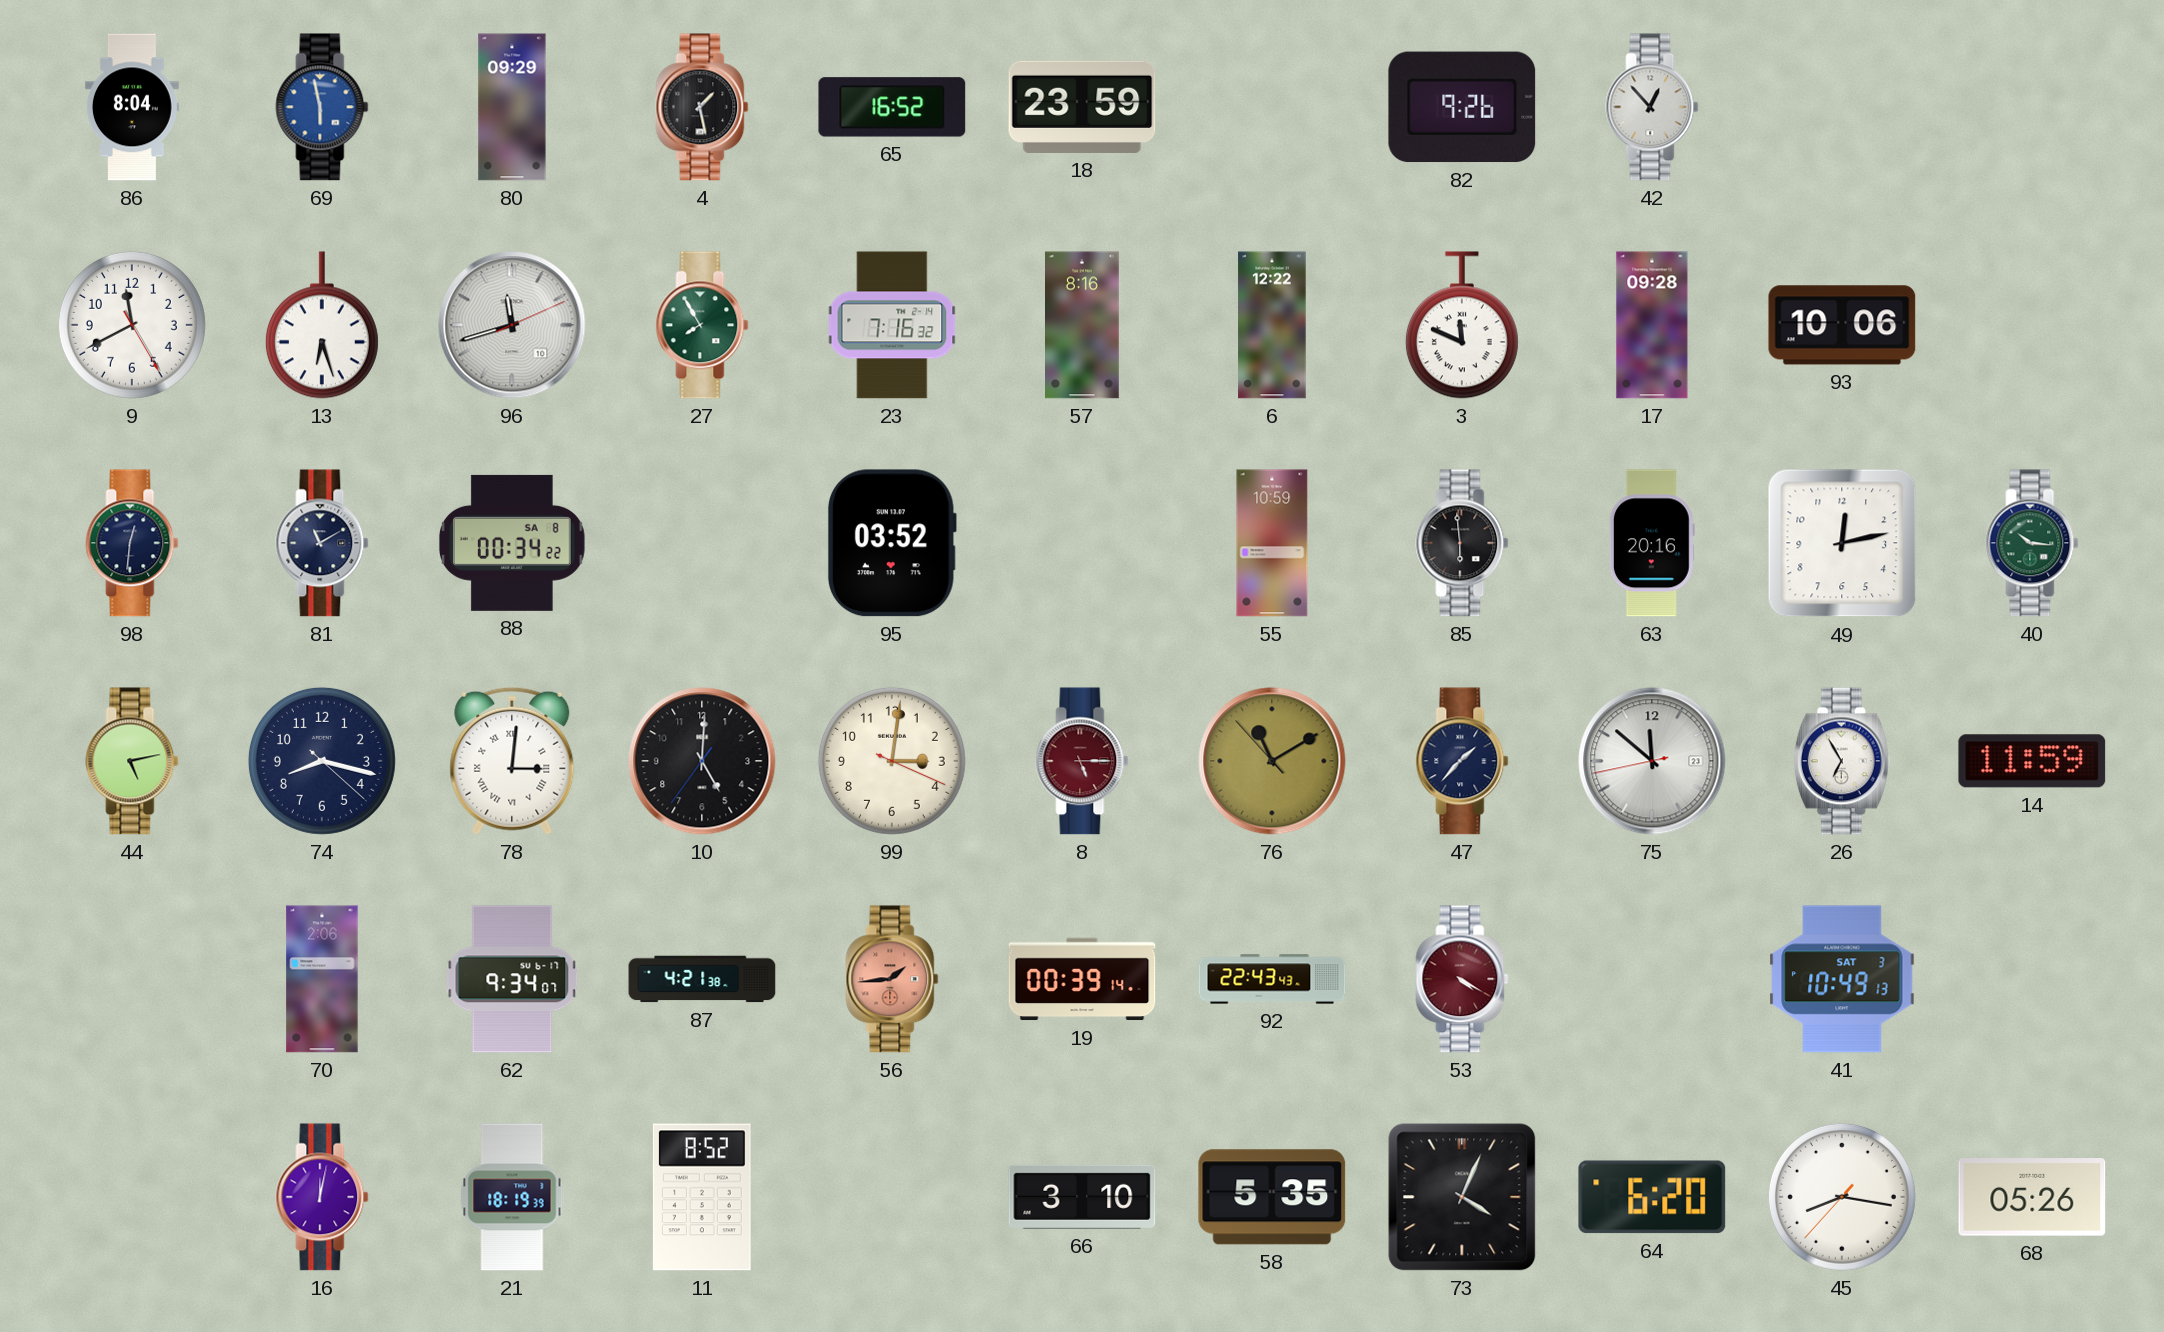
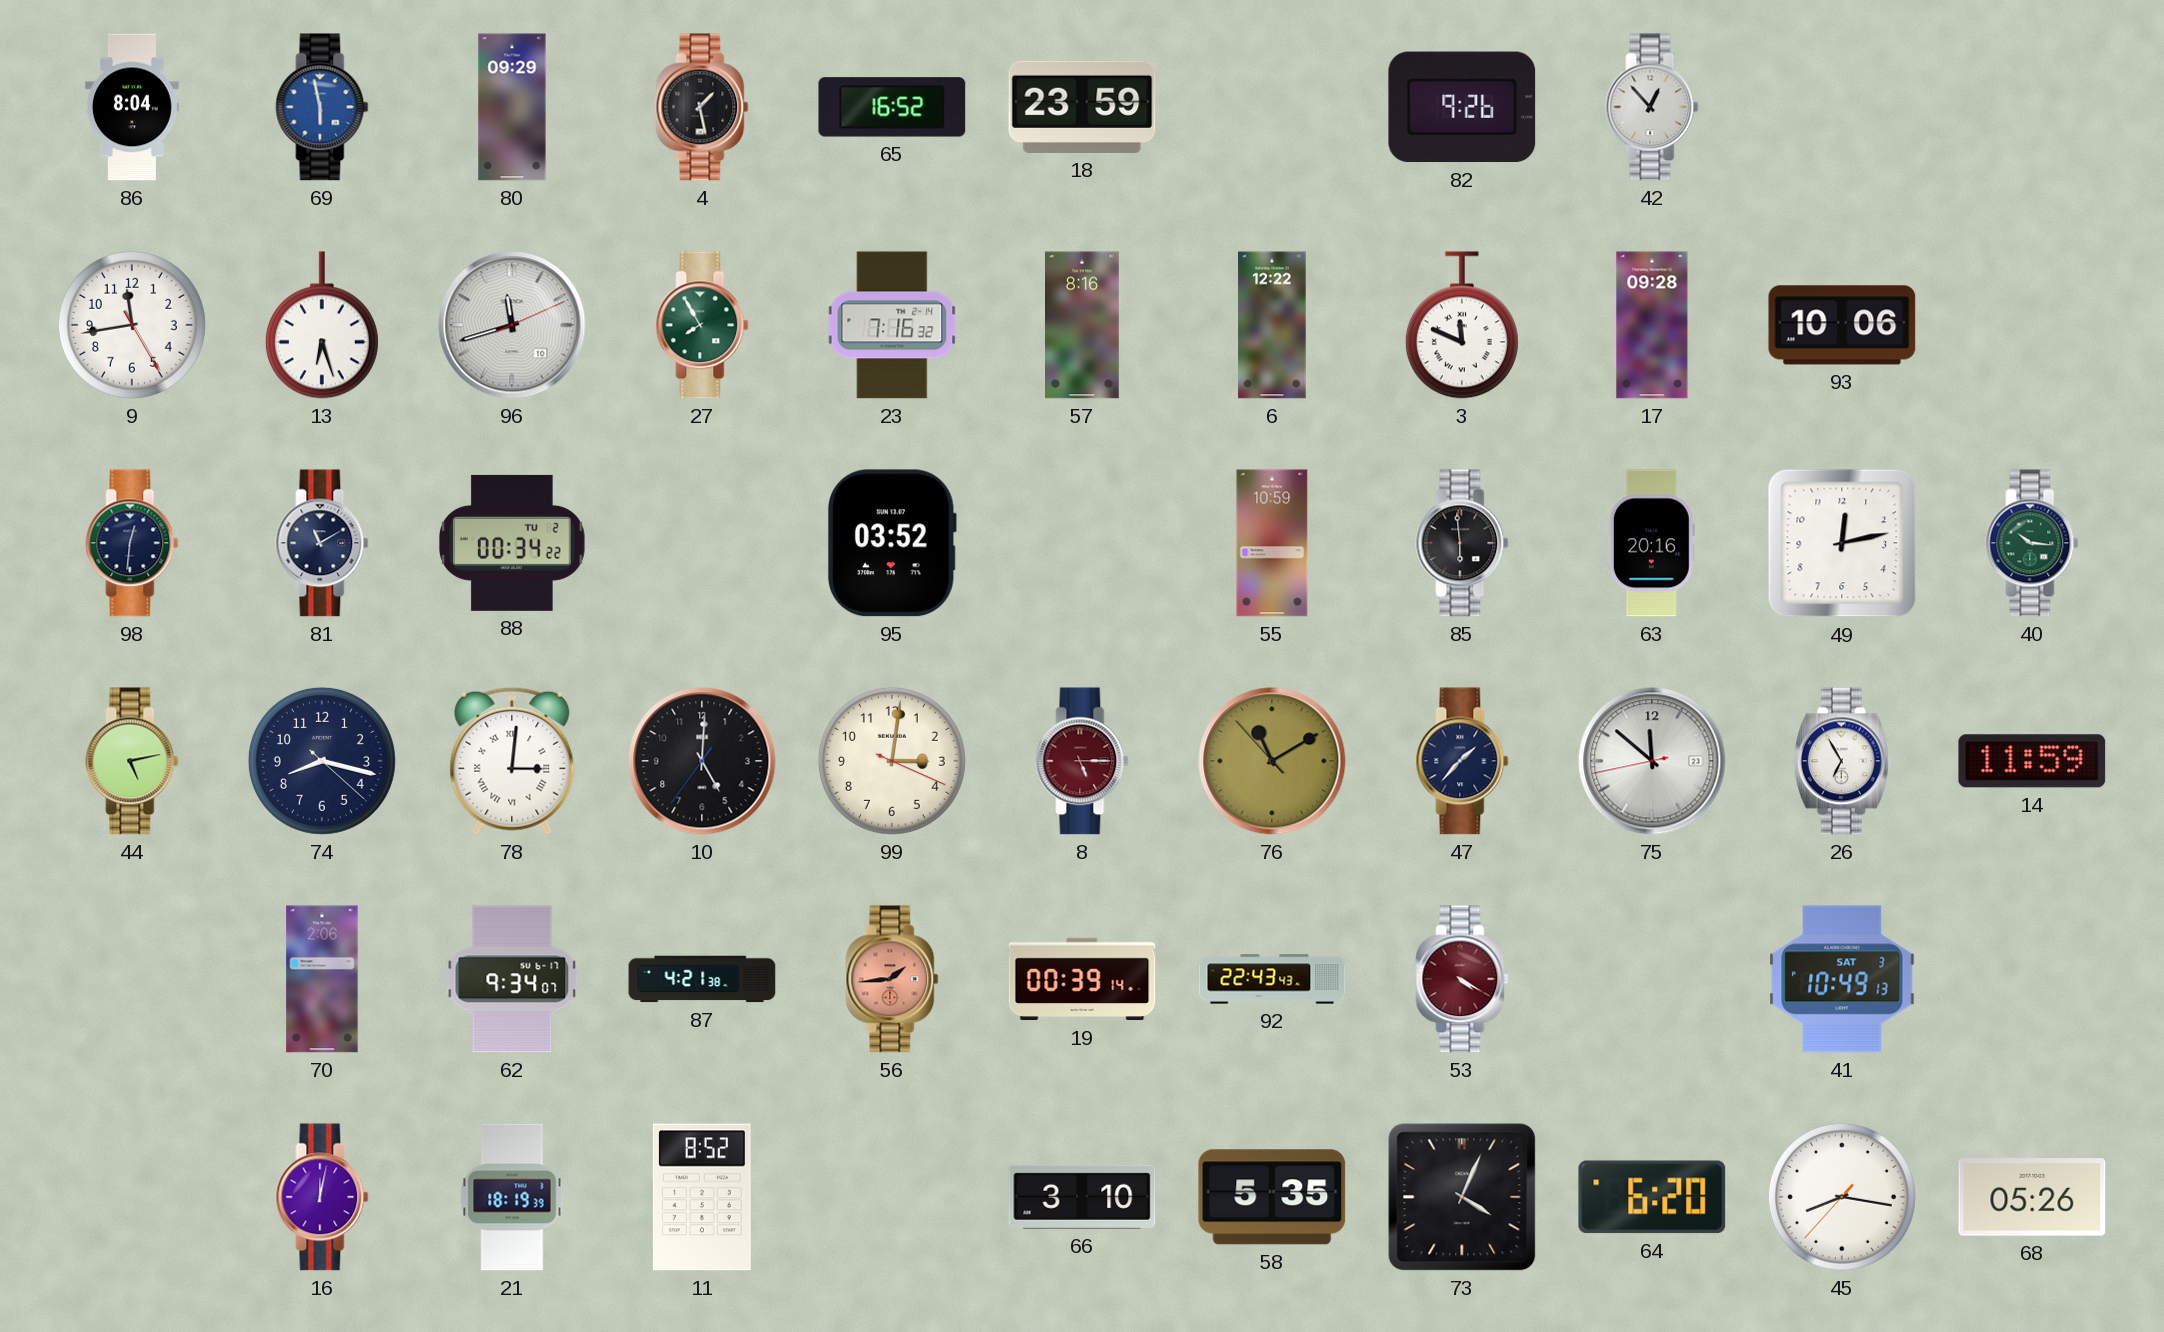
9: 11:40 -> 11:43 (132, 325)
88 date: SA 8 -> TU 2 (512, 543)
